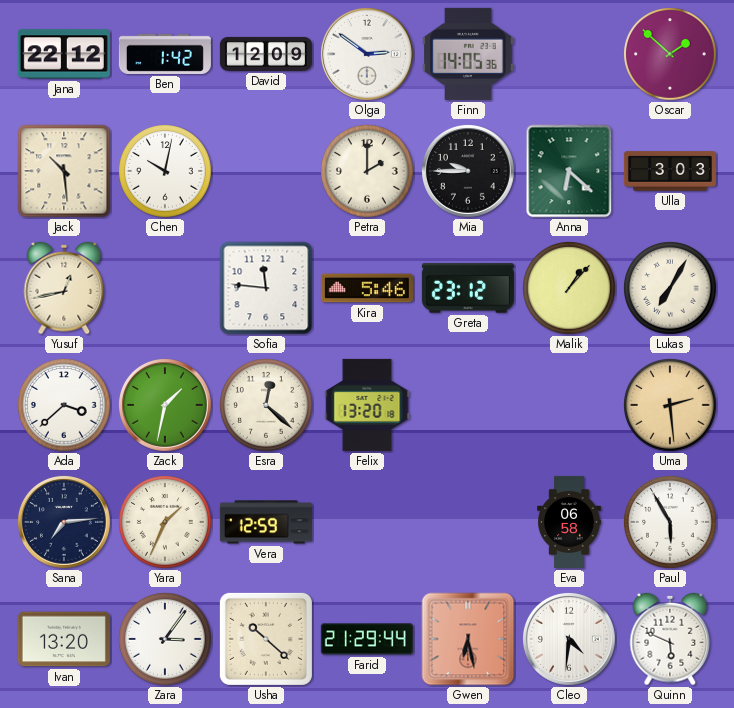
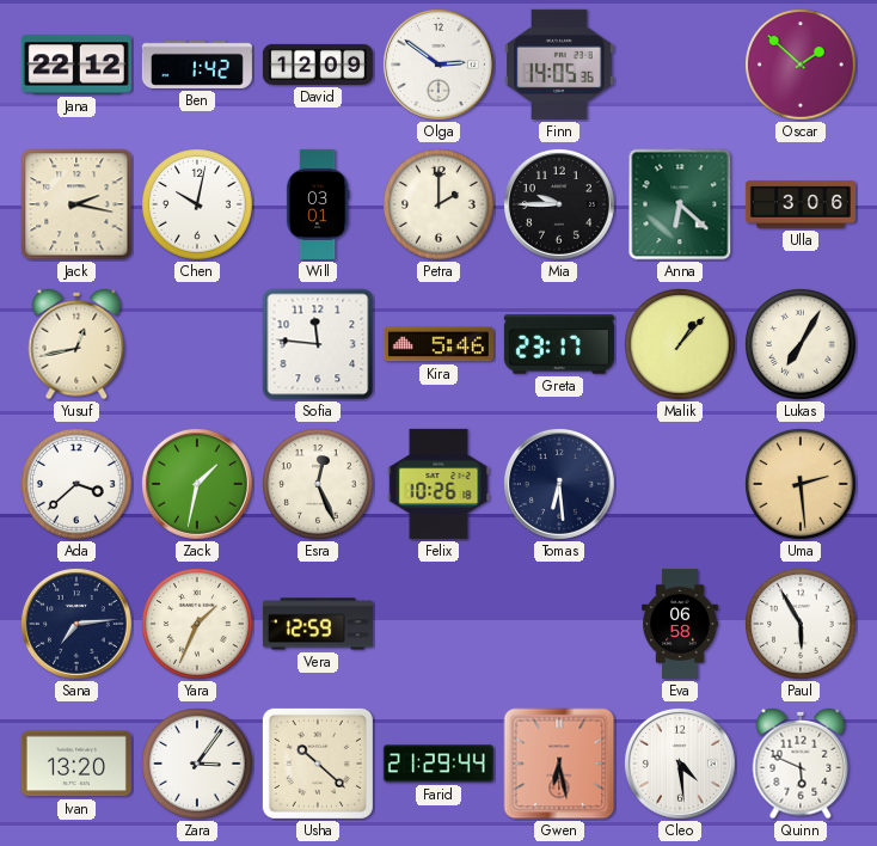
Jack: 10:29 -> 2:17 (76, 204)
Will: none -> 03:01 (318, 204)
Ulla: 3:03 -> 3:06 (801, 204)
Greta: 23:12 -> 23:17 (559, 344)
Esra: 12:22 -> 12:26 (319, 485)
Felix: 13:20 -> 10:26 (438, 484)
Tomas: none -> 6:29 (559, 484)
Cleo: 4:31 -> 4:29 (680, 764)
